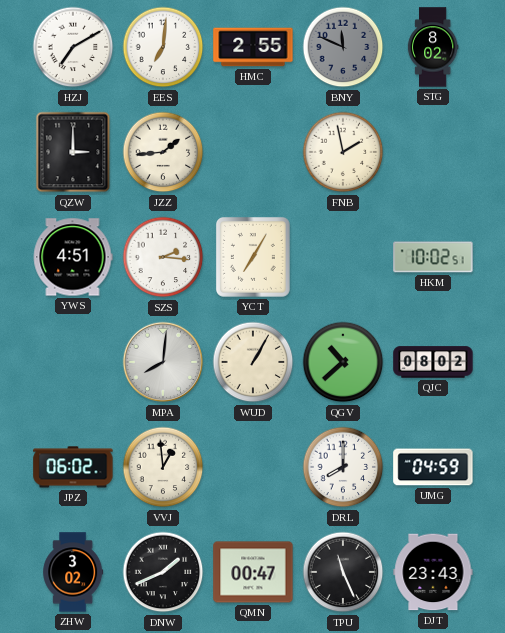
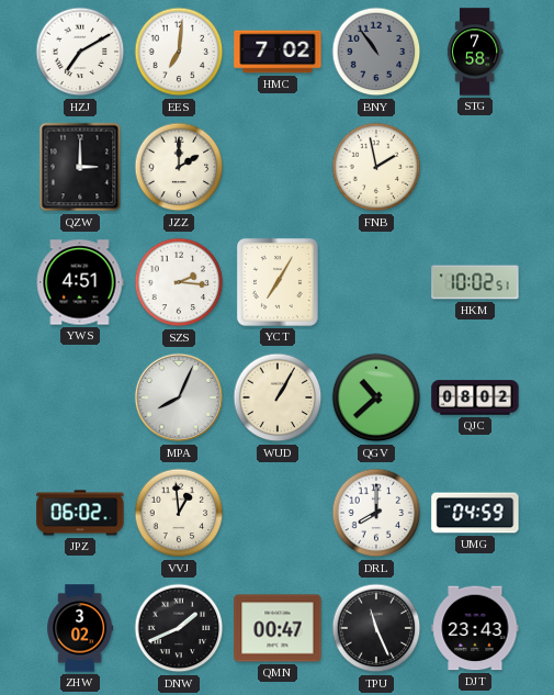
HMC: 2:55 -> 7:02 (278, 52)
BNY: 11:49 -> 10:54 (376, 52)
STG: 8:02 -> 7:58 (475, 52)
JZZ: 1:44 -> 2:00 (179, 167)
MPA: 8:01 -> 8:04 (179, 397)
